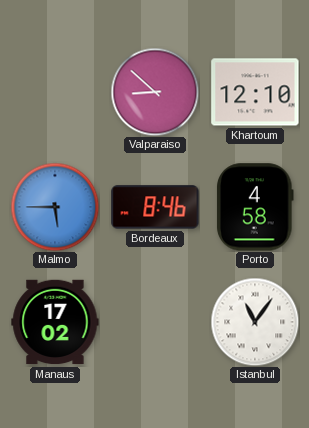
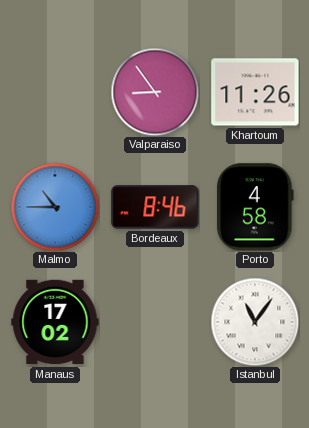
Valparaiso: 8:52 -> 8:54 (155, 92)
Khartoum: 12:10 -> 11:26 (255, 92)
Malmo: 5:45 -> 10:45 (55, 207)
